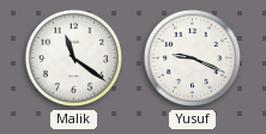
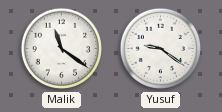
Yusuf: 9:19 -> 9:21 (161, 49)
